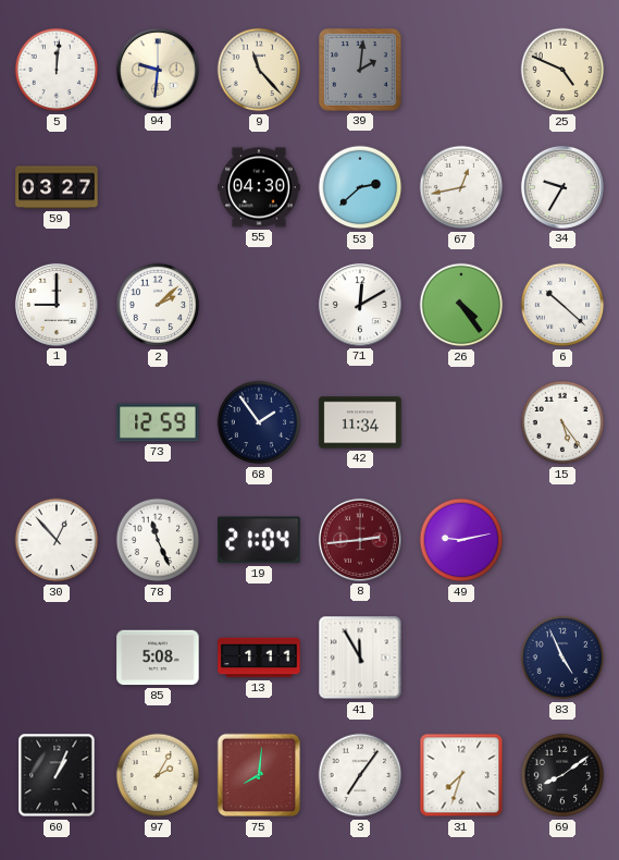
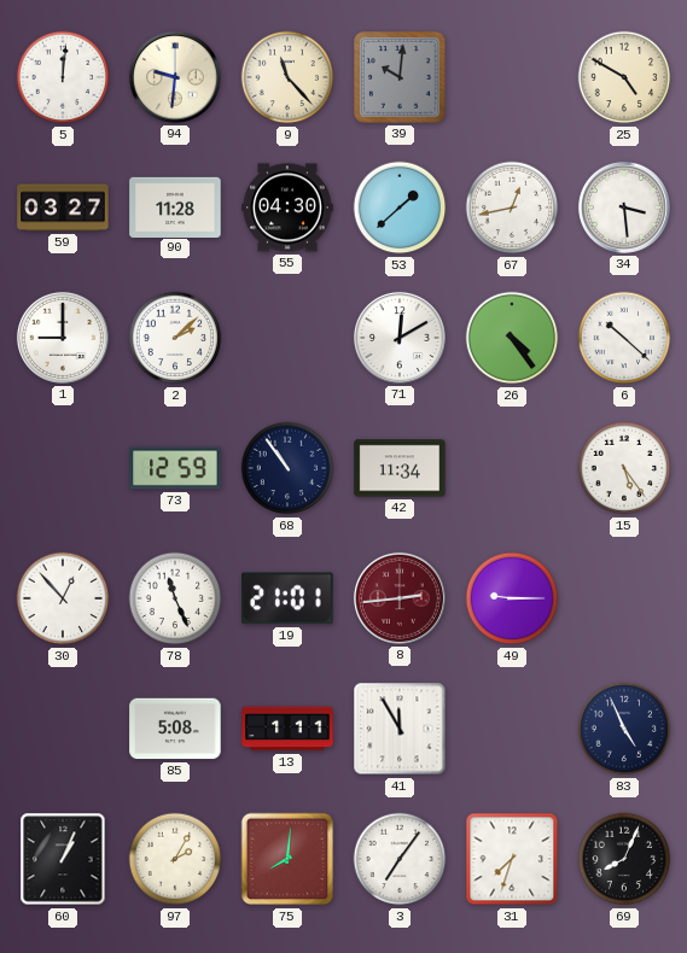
39: 2:01 -> 10:01 (401, 78)
25: 4:49 -> 4:50 (624, 77)
90: none -> 11:28 (175, 206)
53: 2:38 -> 1:38 (400, 207)
34: 9:35 -> 3:29 (624, 207)
68: 1:54 -> 10:54 (287, 468)
19: 21:04 -> 21:01 (287, 598)
49: 9:13 -> 9:15 (512, 598)
69: 8:09 -> 8:04 (624, 859)
